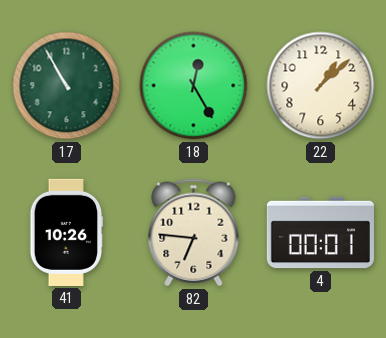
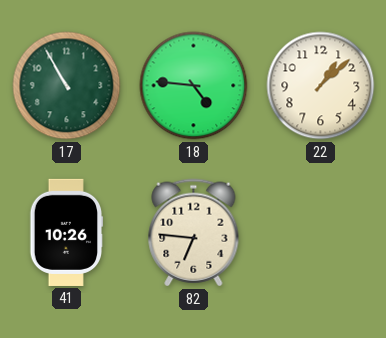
18: 12:25 -> 4:46 (194, 86)
4: 00:01 -> none (320, 233)
